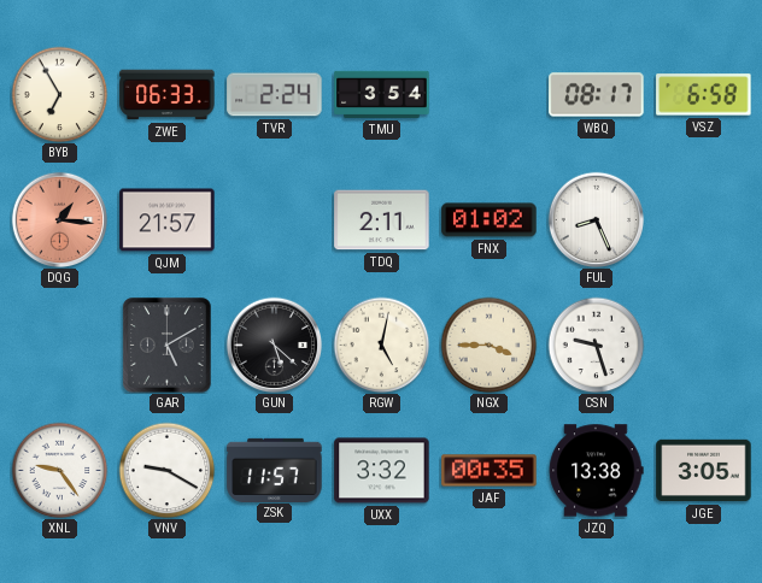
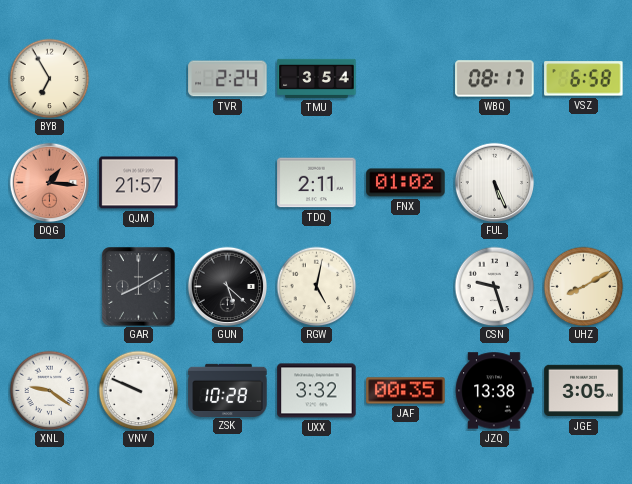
ZWE: 06:33 -> none (168, 95)
FUL: 8:26 -> 5:26 (494, 182)
GAR: 5:10 -> 8:10 (139, 287)
NGX: 3:45 -> none (488, 344)
UHZ: none -> 8:10 (583, 286)
XNL: 9:24 -> 9:21 (49, 390)
VNV: 9:20 -> 9:49 (138, 390)
ZSK: 11:57 -> 10:28 (228, 390)
